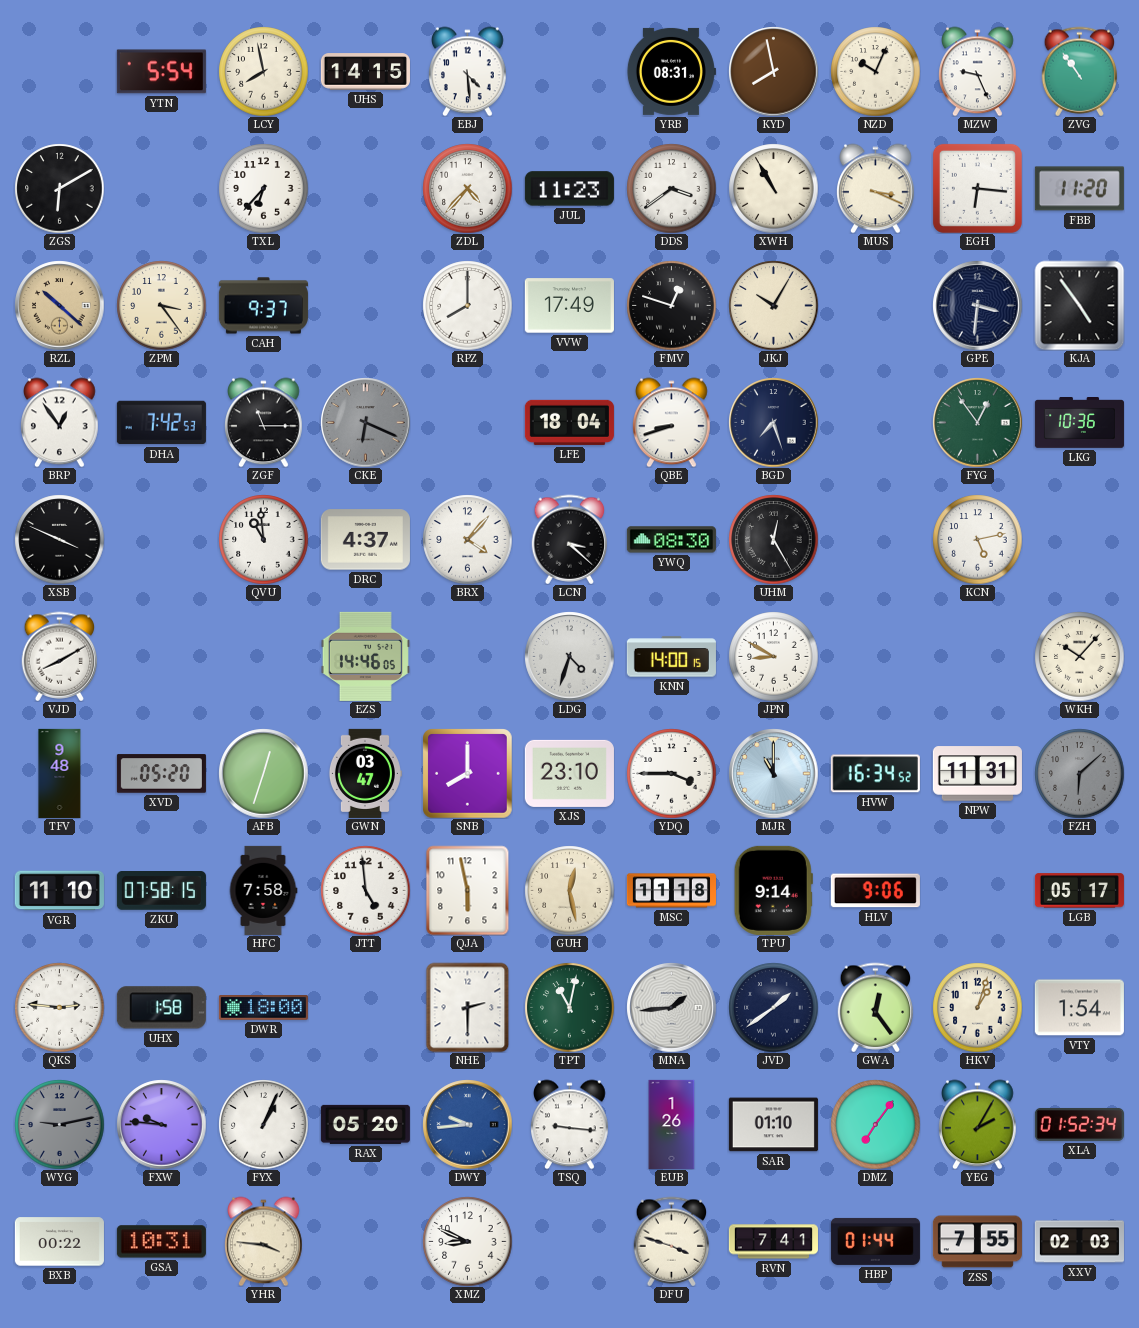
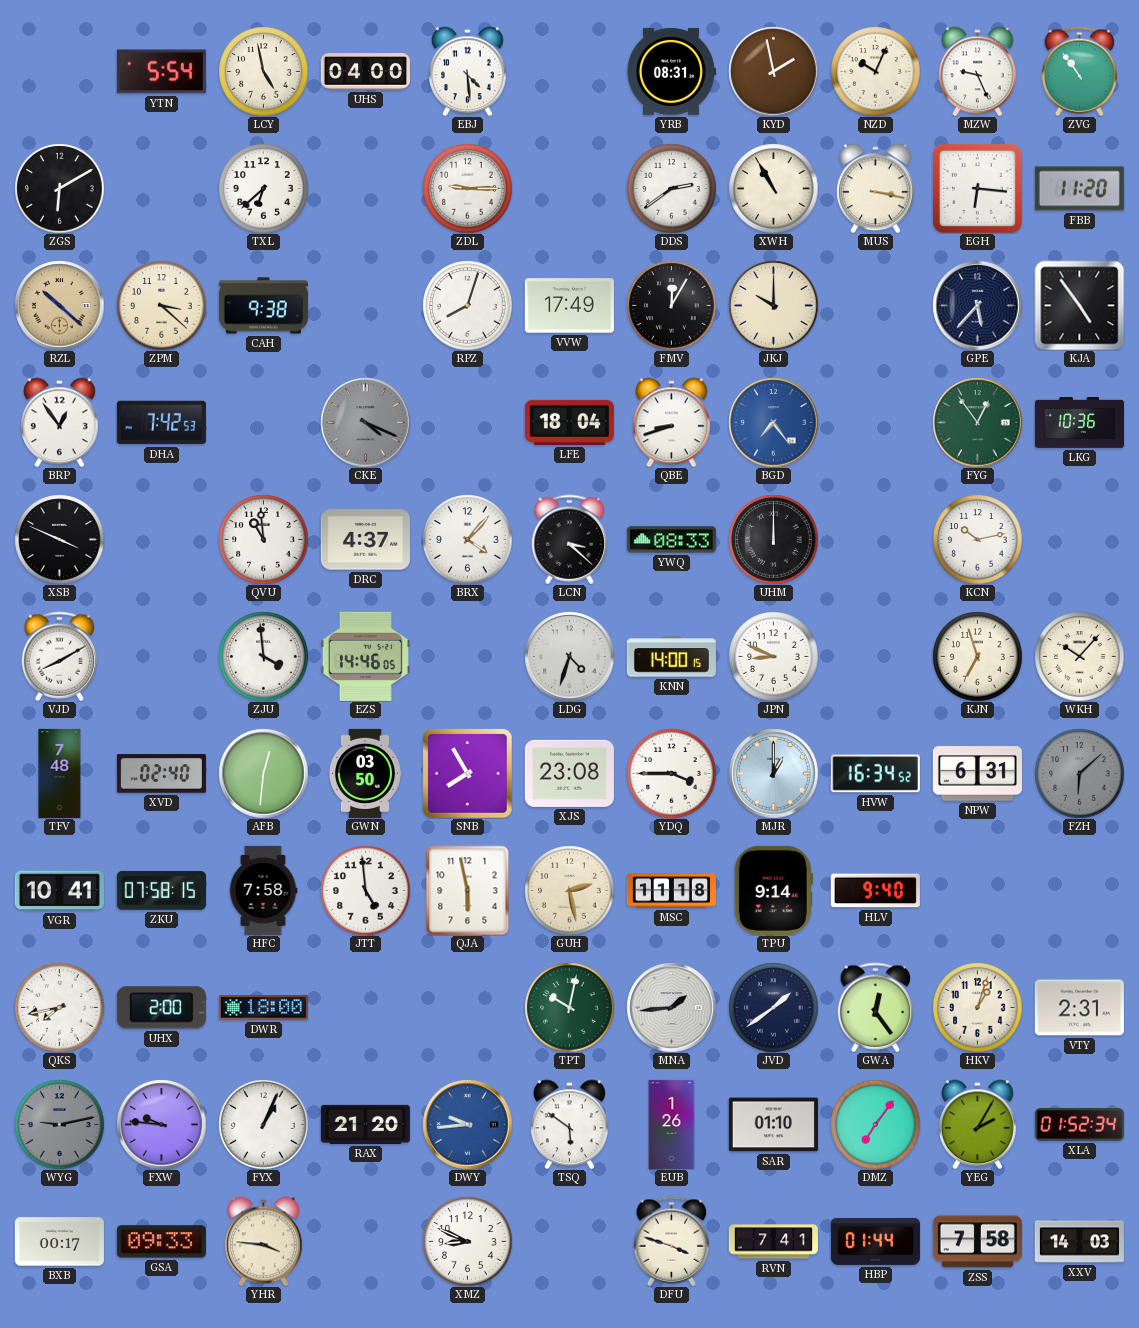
LCY: 7:58 -> 4:58 (263, 71)
UHS: 14:15 -> 04:00 (365, 72)
KYD: 7:58 -> 1:58 (773, 71)
TXL: 6:37 -> 6:38 (263, 188)
ZDL: 4:37 -> 9:15 (467, 188)
JUL: 11:23 -> none (569, 189)
DDS: 3:39 -> 2:39 (671, 188)
MUS: 3:19 -> 3:17 (876, 188)
ZPM: 3:24 -> 3:22 (161, 305)
CAH: 9:37 -> 9:38 (263, 306)
RPZ: 8:00 -> 8:03 (467, 305)
FMV: 12:48 -> 12:05 (671, 305)
JKJ: 10:05 -> 10:00 (773, 305)
GPE: 3:31 -> 5:37 (977, 305)
ZGF: 11:15 -> none (264, 422)
CKE: 6:19 -> 4:19 (365, 422)
BGD: 7:27 -> 7:24 (773, 422)
BGD dial: navy -> blue (773, 422)
YWQ: 08:30 -> 08:33 (671, 540)
UHM: 12:25 -> 12:00 (773, 539)
KCN: 5:13 -> 10:13 (977, 539)
ZJU: none -> 3:59 (263, 656)
JPN: 8:50 -> 8:49 (773, 656)
KJN: none -> 6:57 (977, 656)
TFV: 9:48 -> 7:48 (60, 773)
XVD: 05:20 -> 02:40 (161, 774)
AFB: 12:33 -> 12:31 (263, 773)
GWN: 03:47 -> 03:50 (365, 773)
SNB: 8:00 -> 7:55 (468, 774)
XJS: 23:10 -> 23:08 (569, 773)
MJR: 11:00 -> 1:00 (773, 773)
NPW: 11:31 -> 6:31 (977, 774)
VGR: 11:10 -> 10:41 (59, 891)
GUH: 12:28 -> 2:28 (569, 890)
HLV: 9:06 -> 9:40 (875, 891)
LGB: 05:17 -> none (1079, 891)
QKS: 2:46 -> 7:43 (59, 1007)
UHX: 1:58 -> 2:00 (161, 1008)
NHE: 2:30 -> none (468, 1007)
TPT: 11:02 -> 10:02 (569, 1007)
VTY: 1:54 -> 2:31 (1079, 1008)
RAX: 05:20 -> 21:20 (365, 1124)
TSQ: 9:16 -> 5:51 (570, 1124)
BXB: 00:22 -> 00:17 (59, 1242)
GSA: 10:31 -> 09:33 (161, 1242)
ZSS: 7:55 -> 7:58 (977, 1242)
XXV: 02:03 -> 14:03 (1079, 1242)
